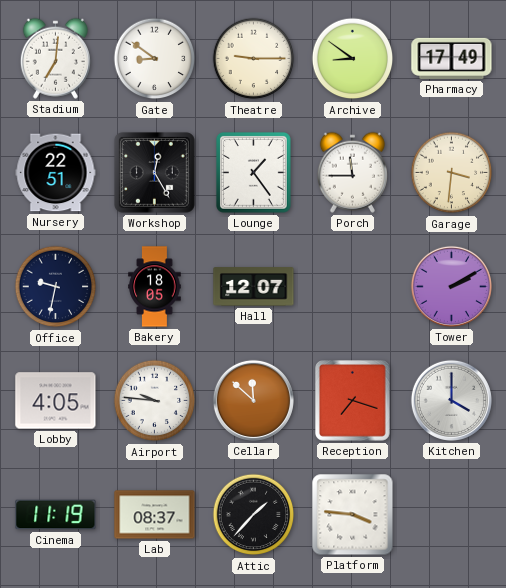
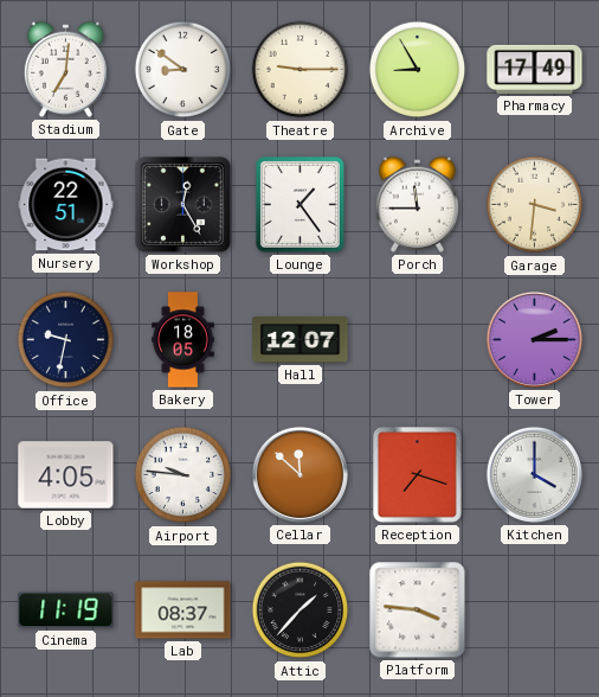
Archive: 8:51 -> 8:55 (418, 70)
Tower: 2:10 -> 2:15 (534, 339)
